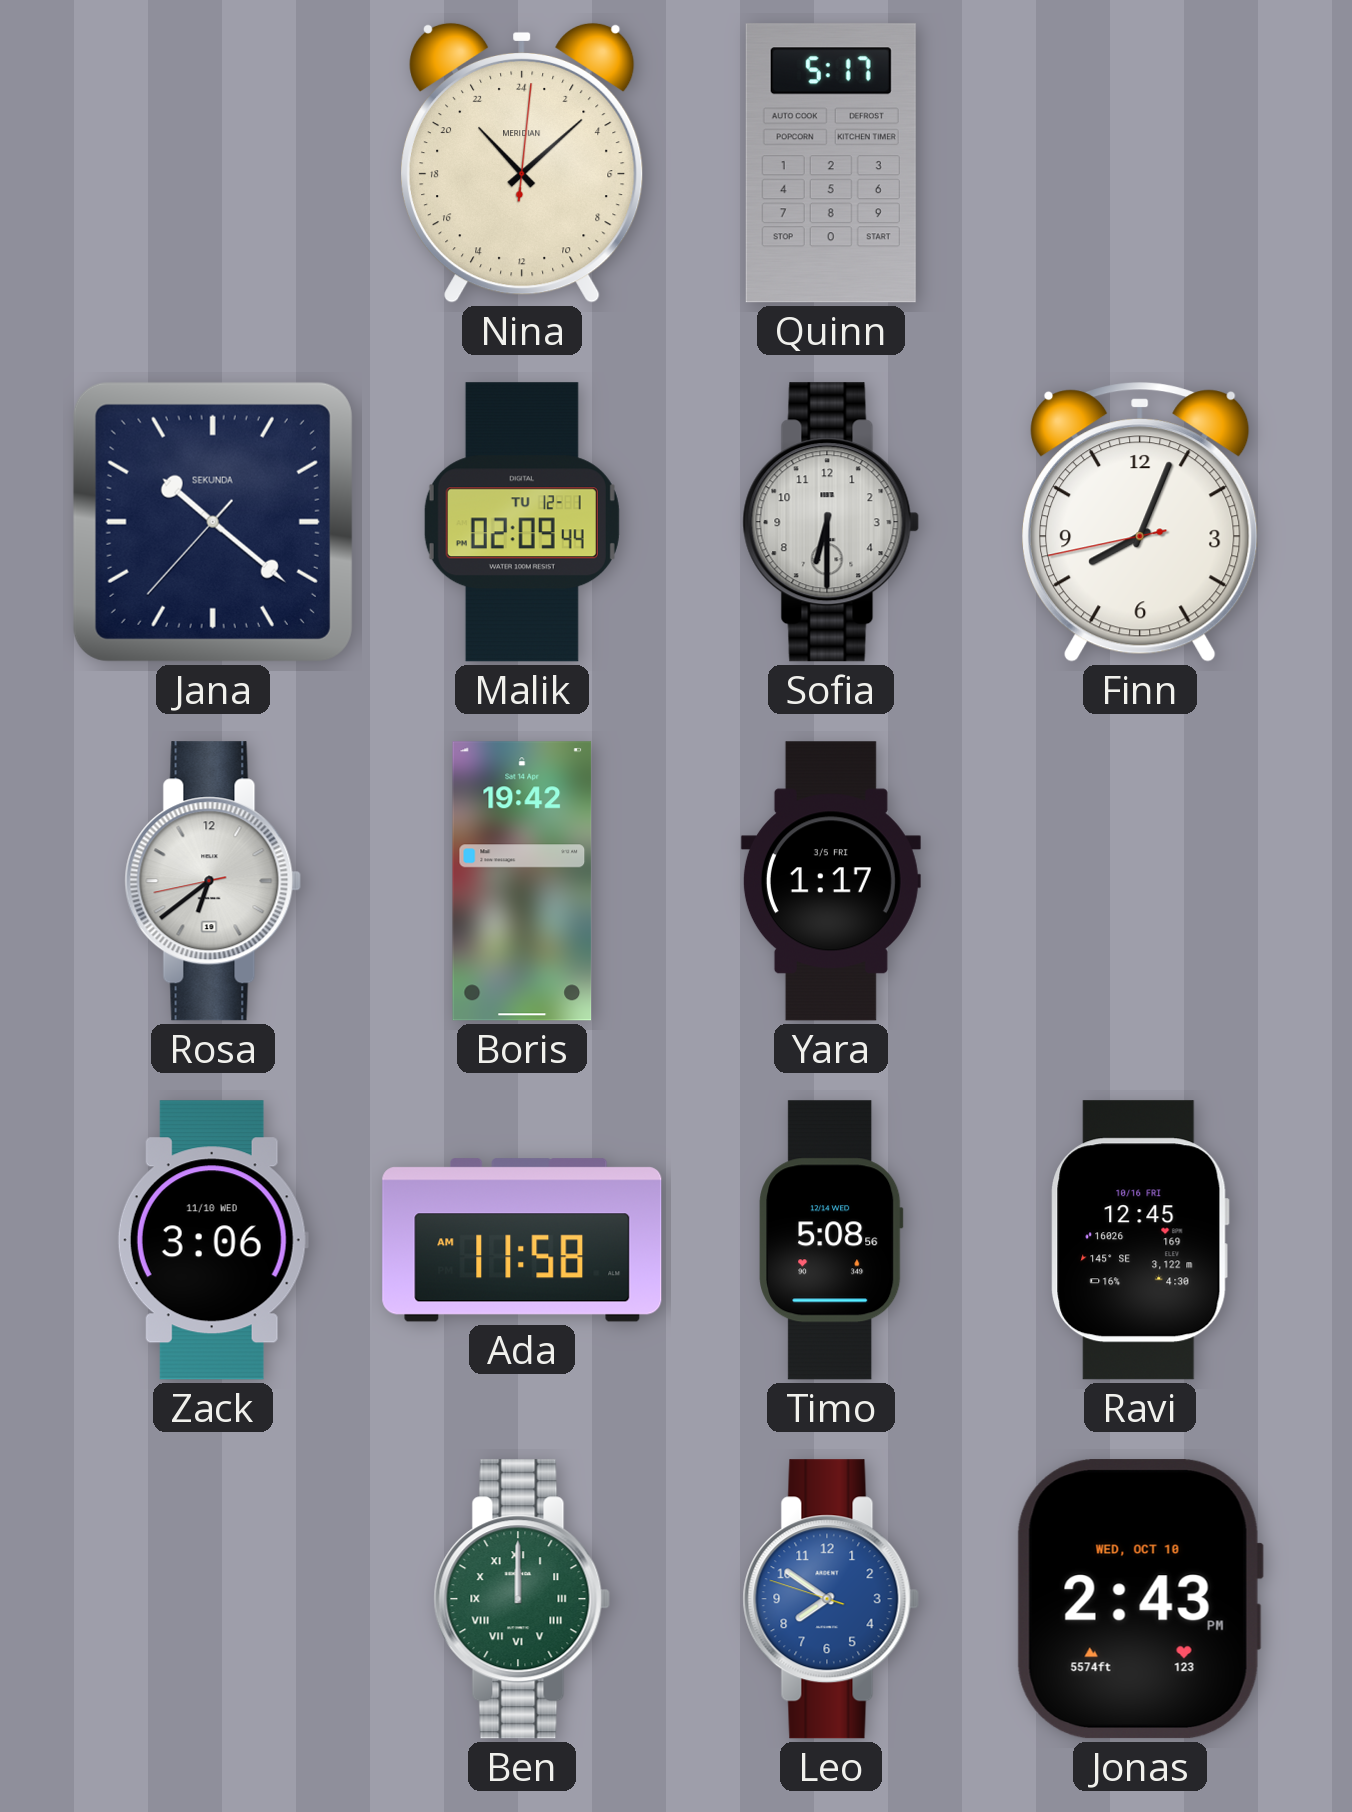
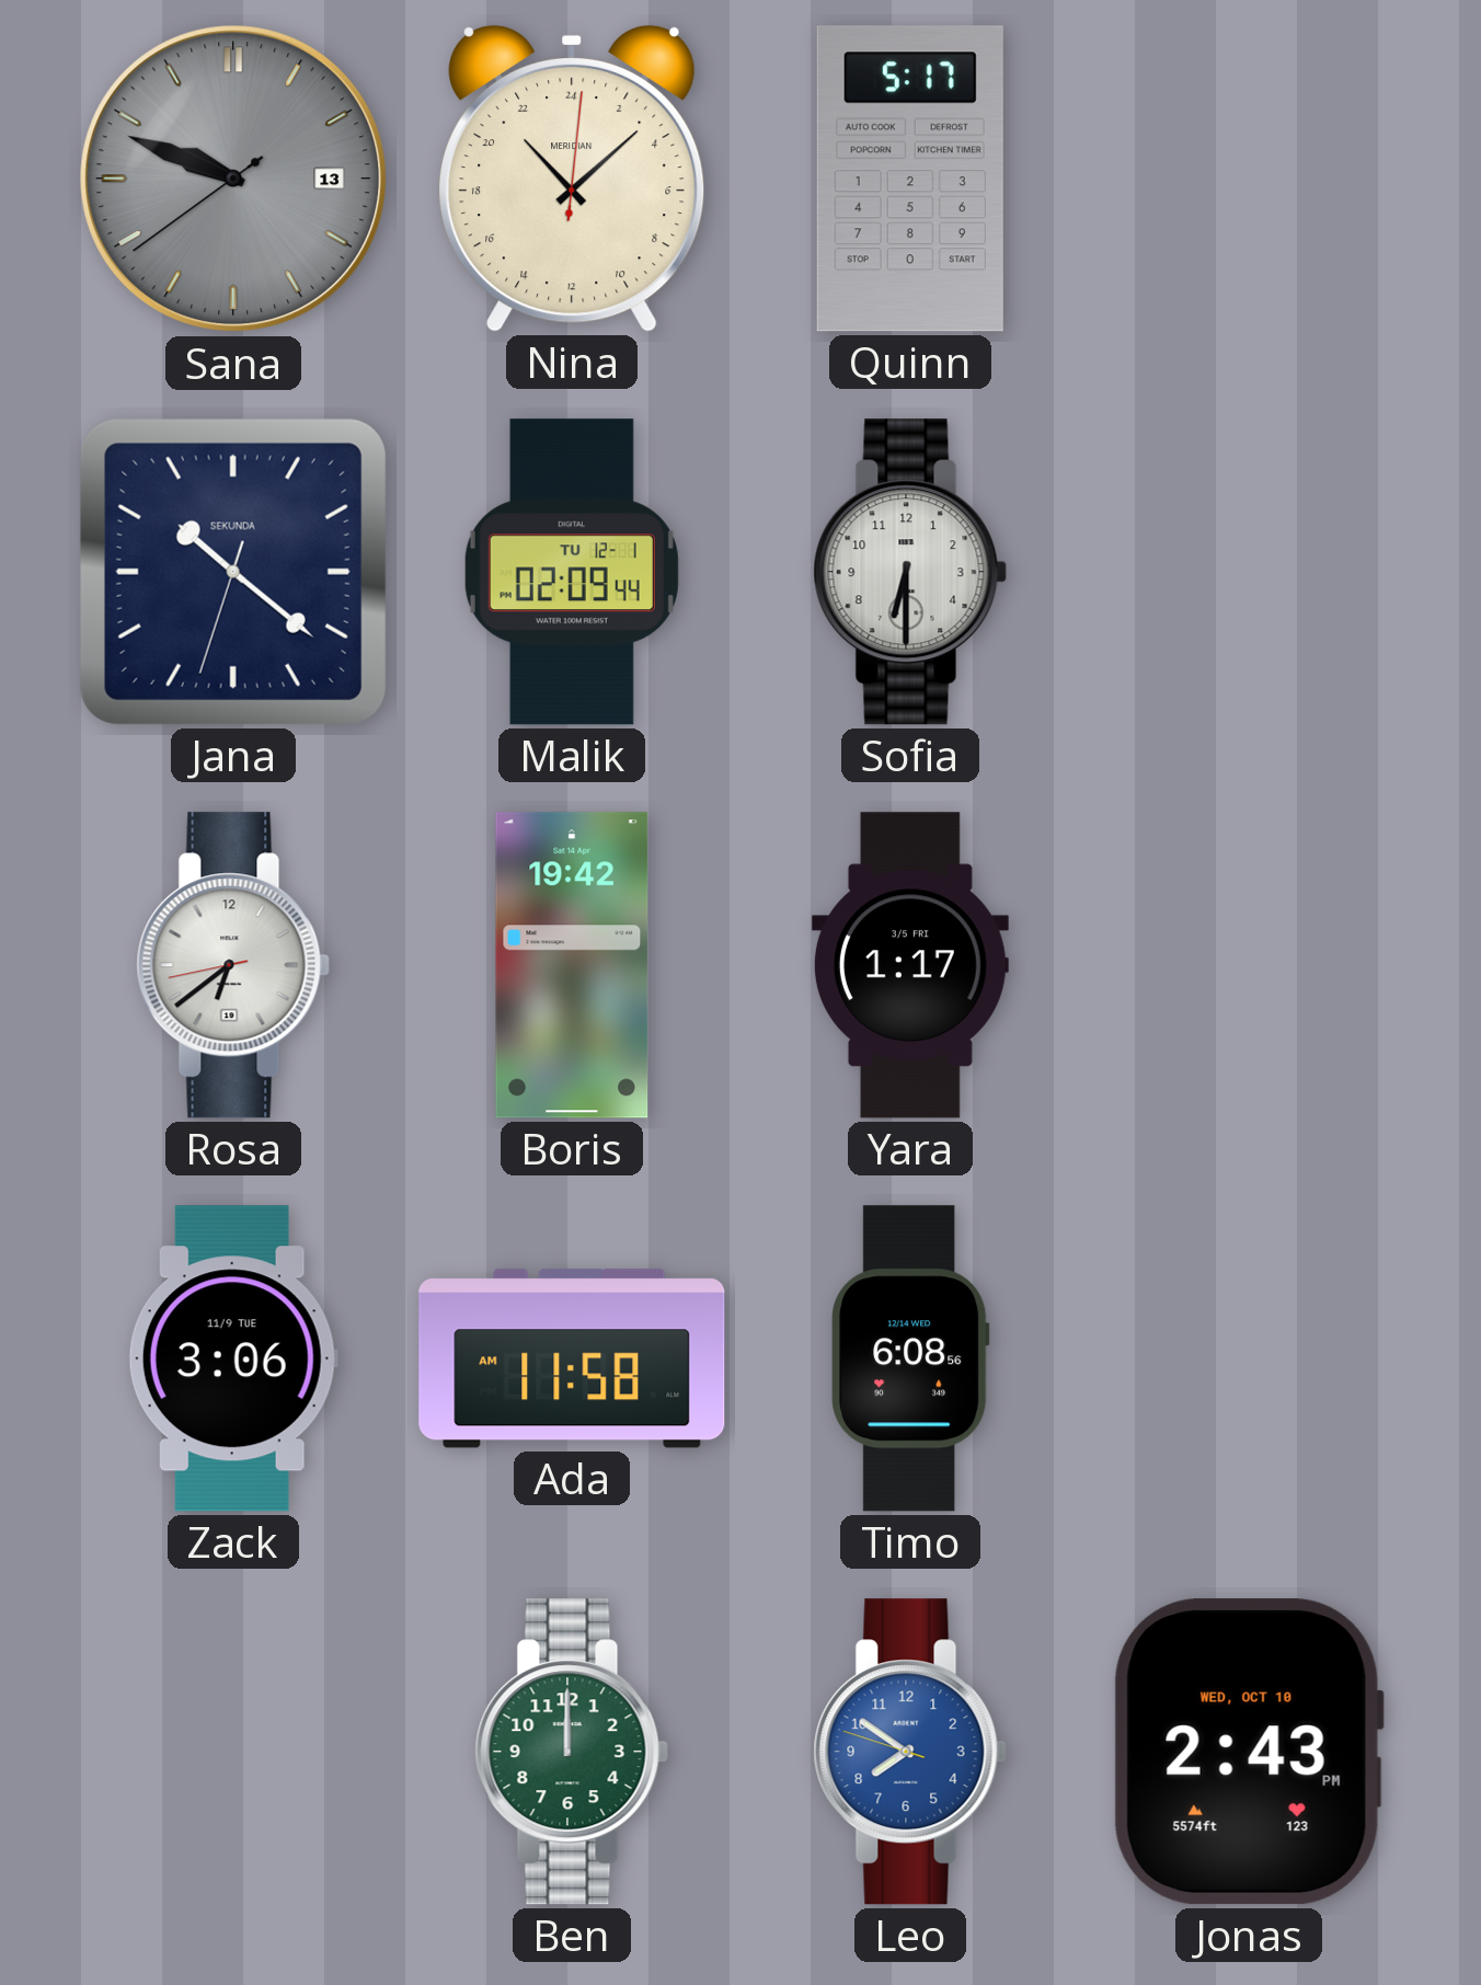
Sana: none -> 9:48 (233, 179)
Jana: 10:21:37 -> 10:21:33 (233, 572)
Finn: 8:03 -> none (1141, 522)
Zack date: 11/10 WED -> 11/9 TUE (233, 1358)
Timo: 5:08 -> 6:08 (910, 1358)
Ravi: 12:45 -> none (1140, 1240)
Ben numerals: Roman -> Arabic (572, 1752)
